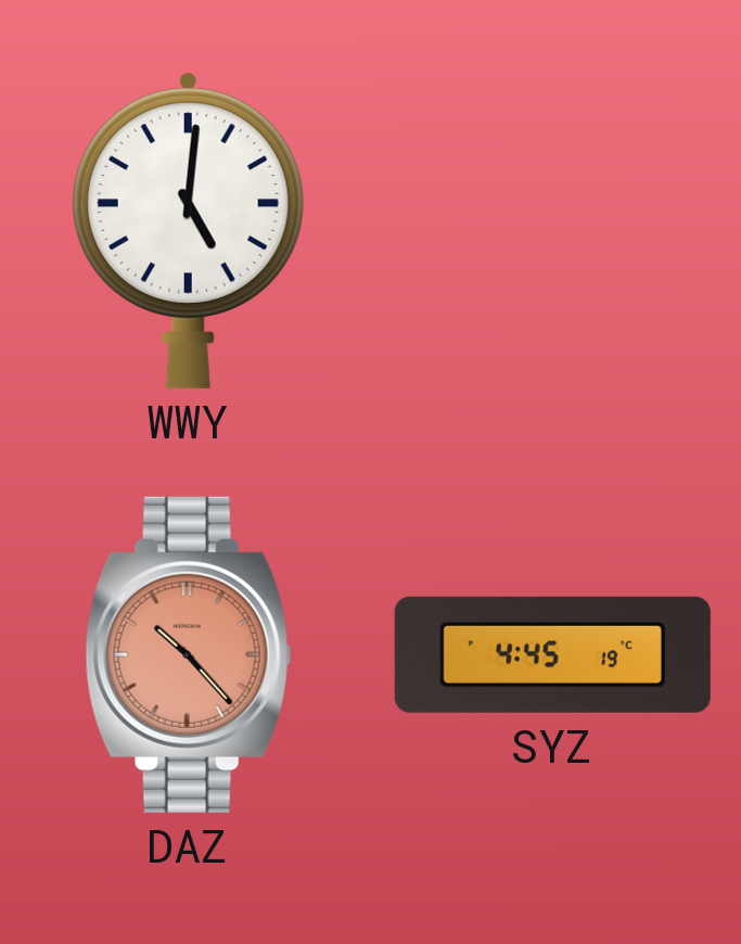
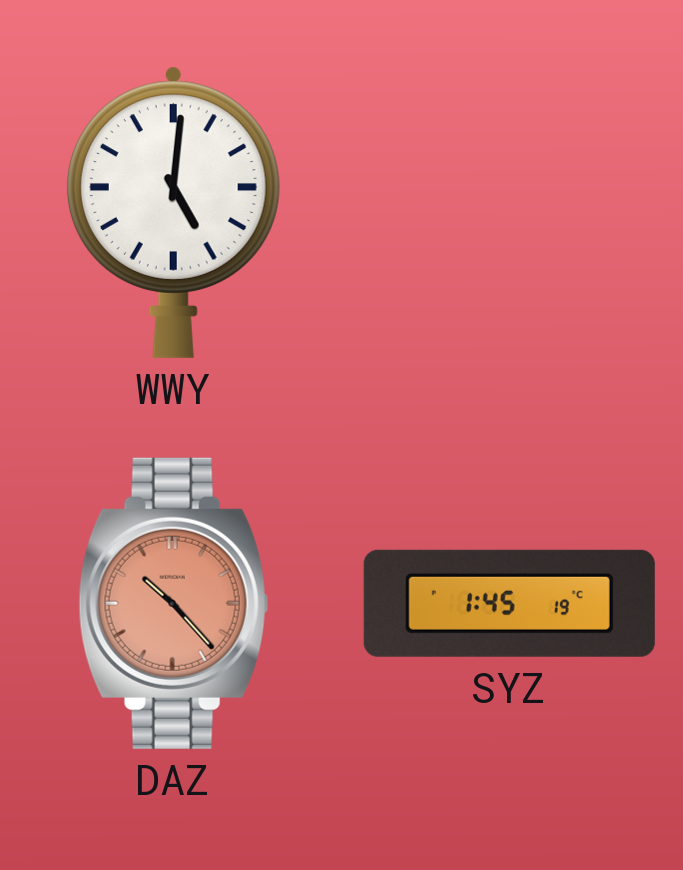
SYZ: 4:45 -> 1:45 (509, 603)
